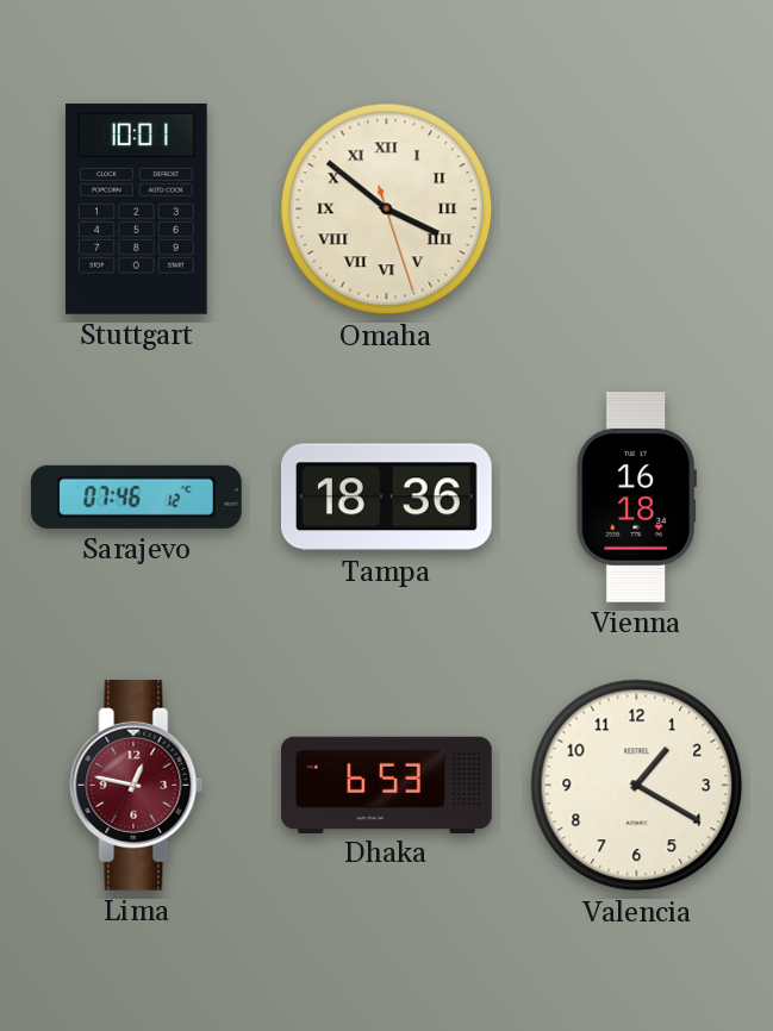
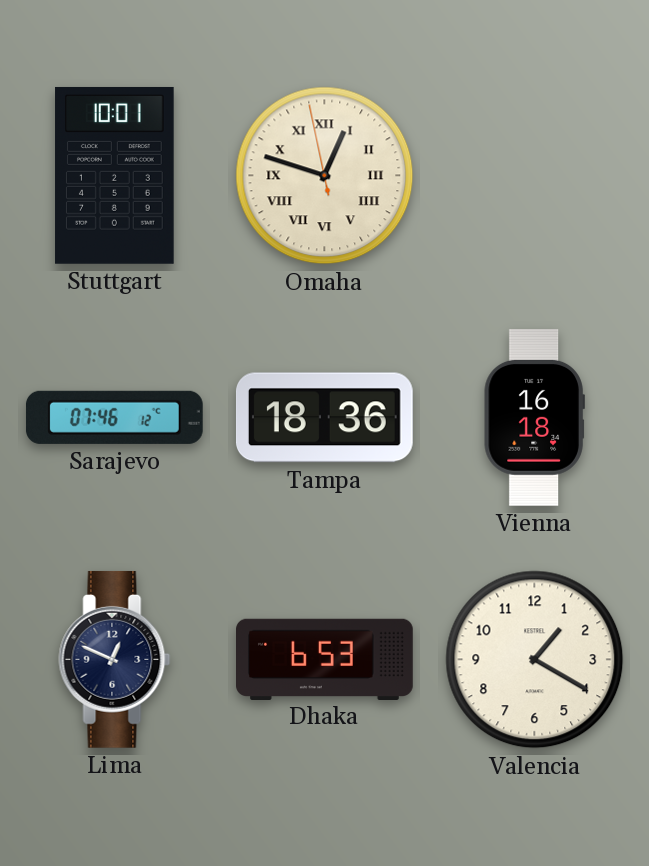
Omaha: 3:51 -> 12:47 (325, 176)
Lima: 12:47 -> 12:49 (115, 659)
Lima dial: burgundy -> navy (115, 659)
